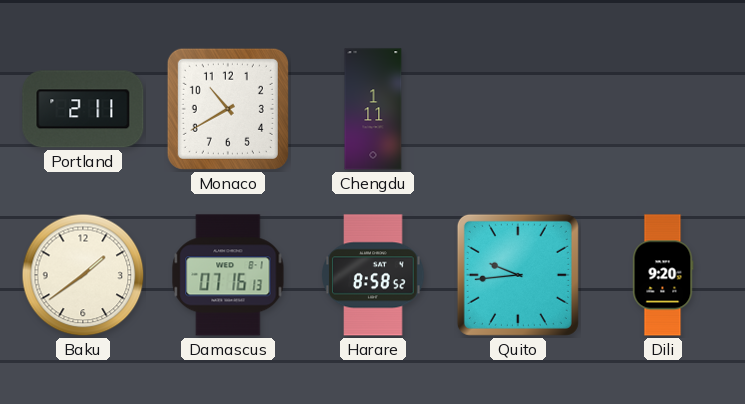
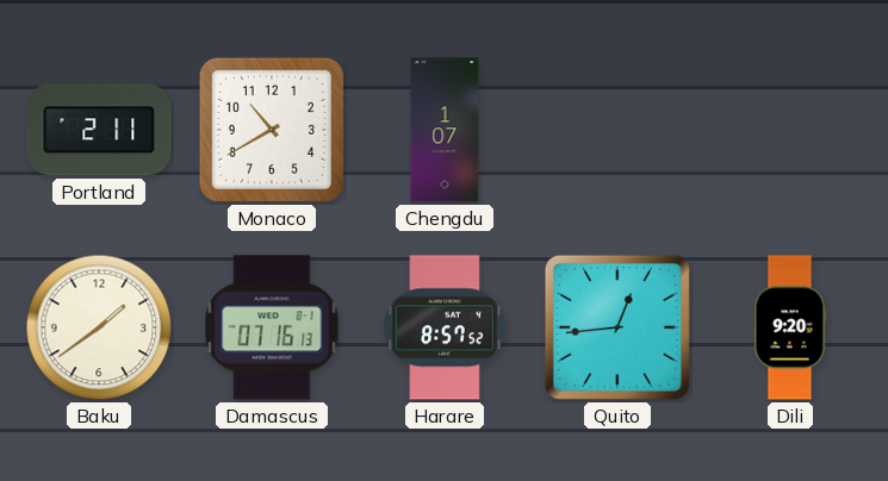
Chengdu: 1:11 -> 1:07 (445, 130)
Harare: 8:58 -> 8:57 (445, 327)
Quito: 9:44 -> 12:44 (617, 327)
